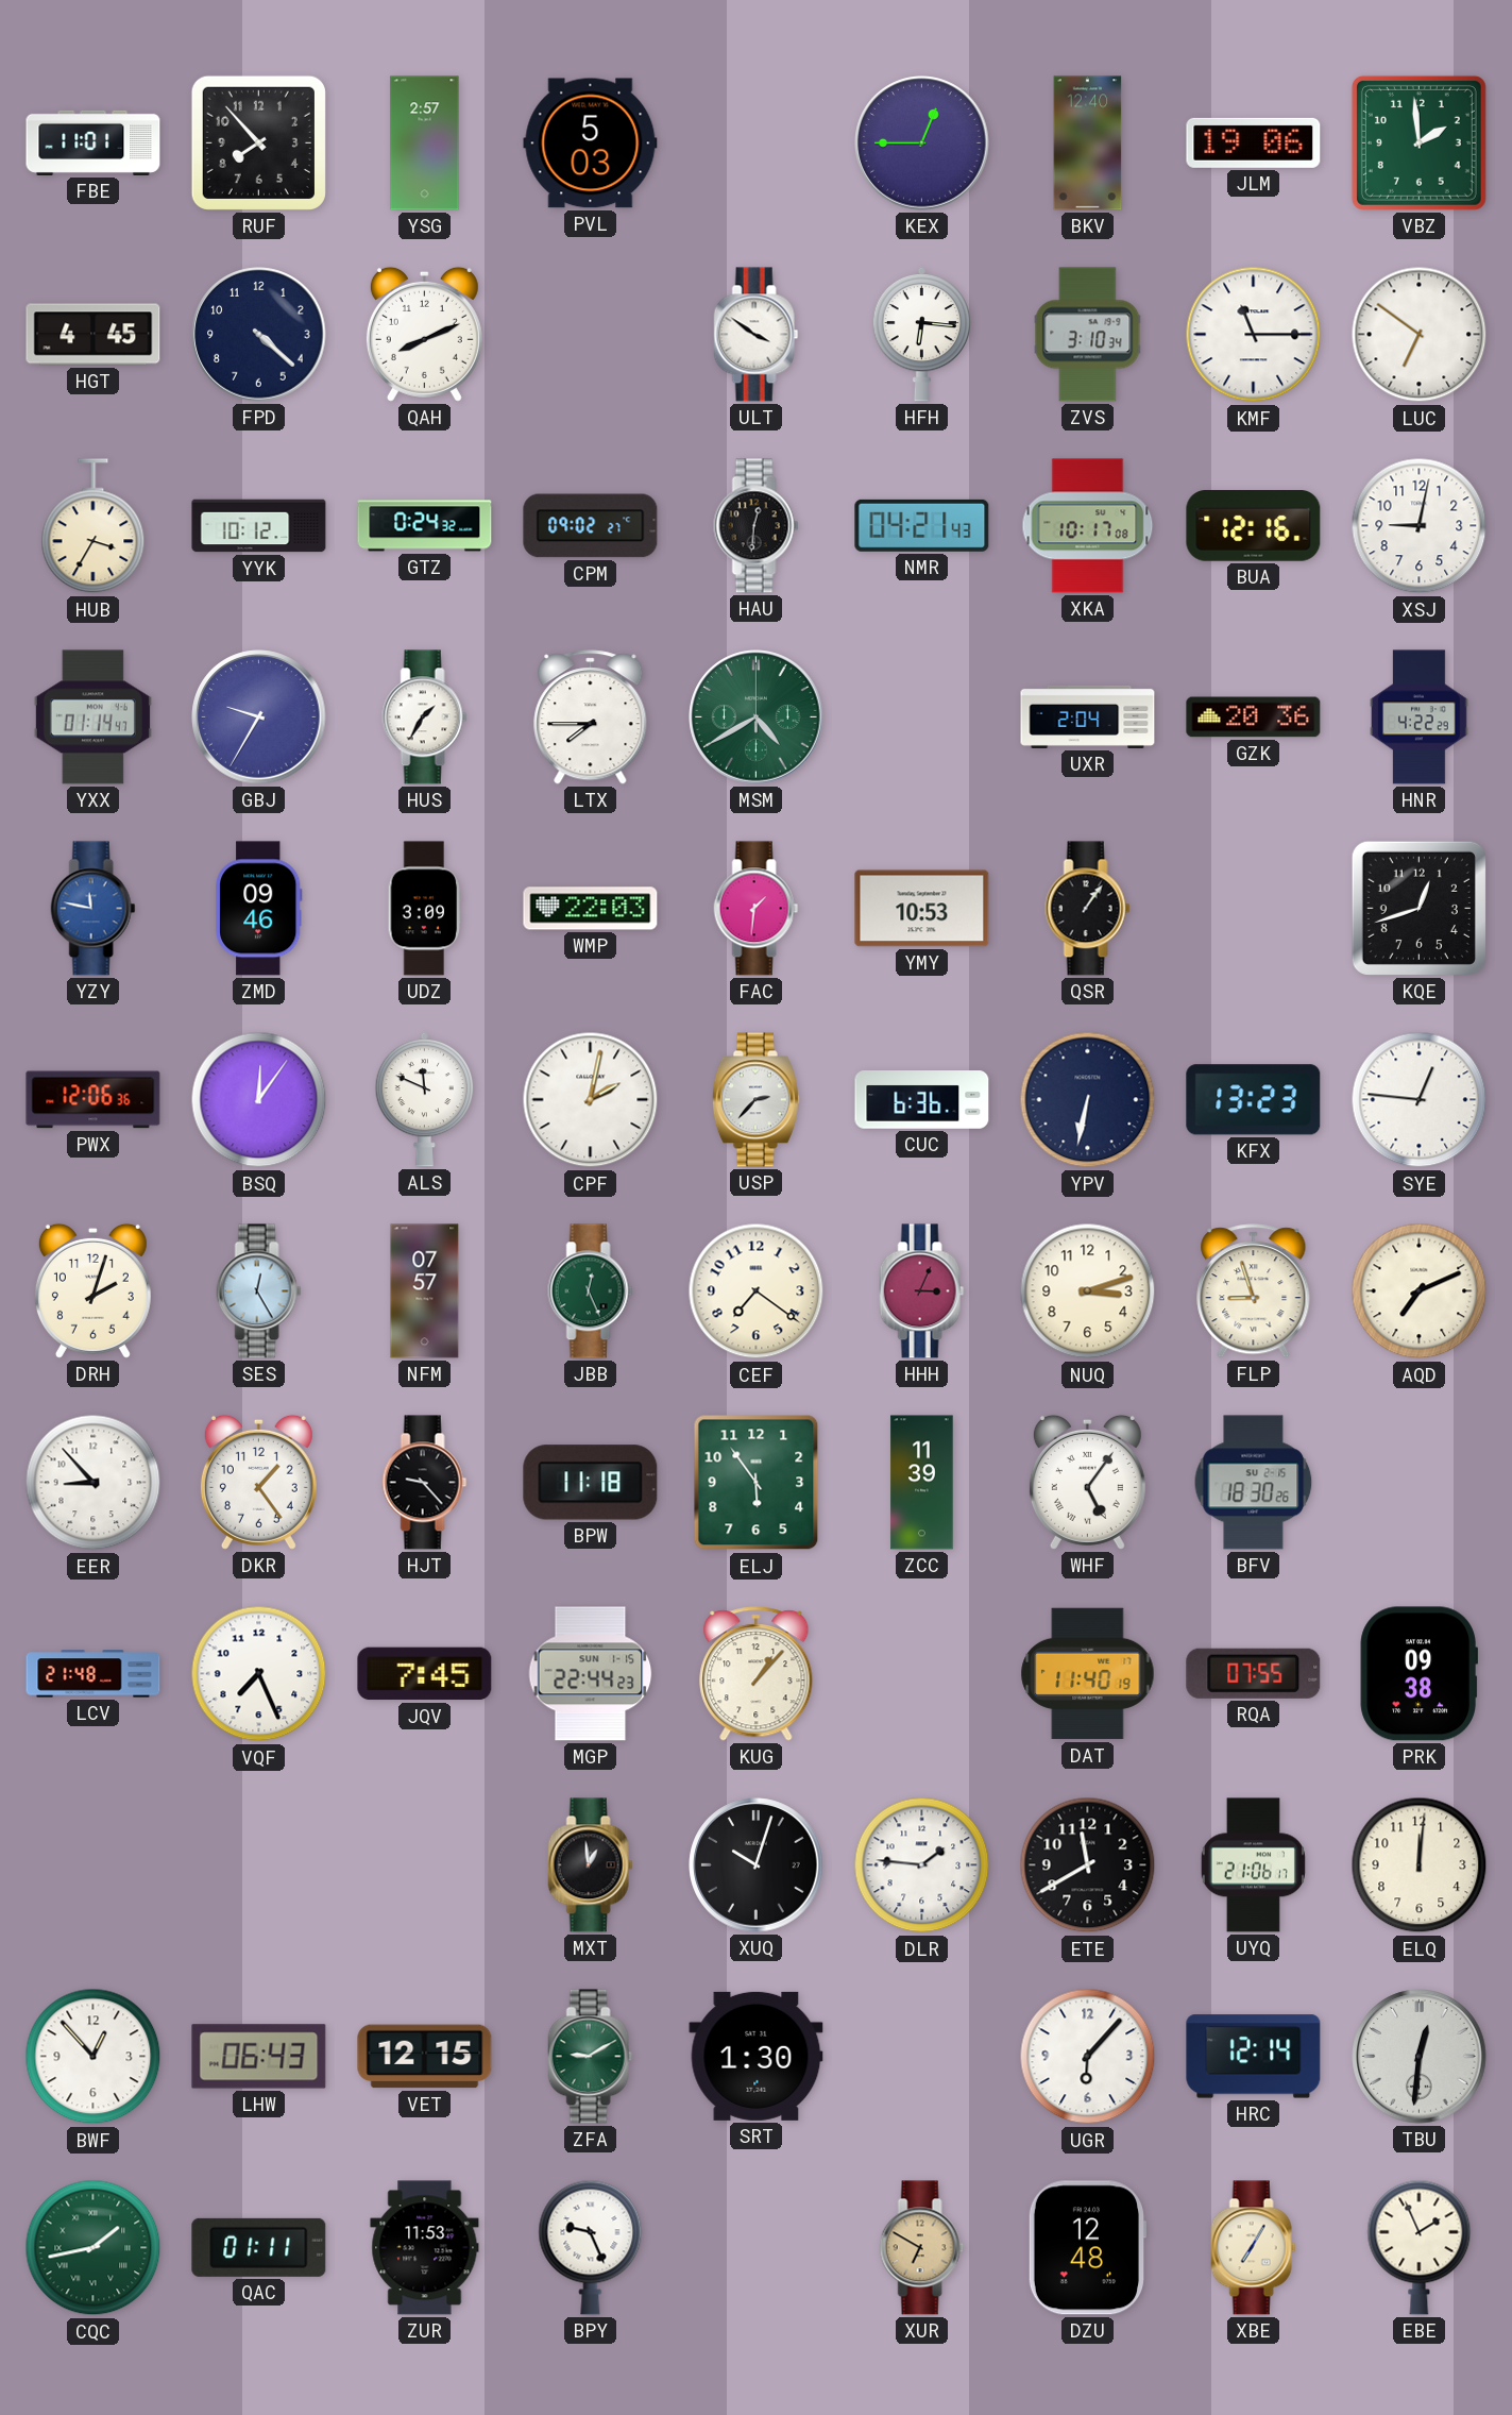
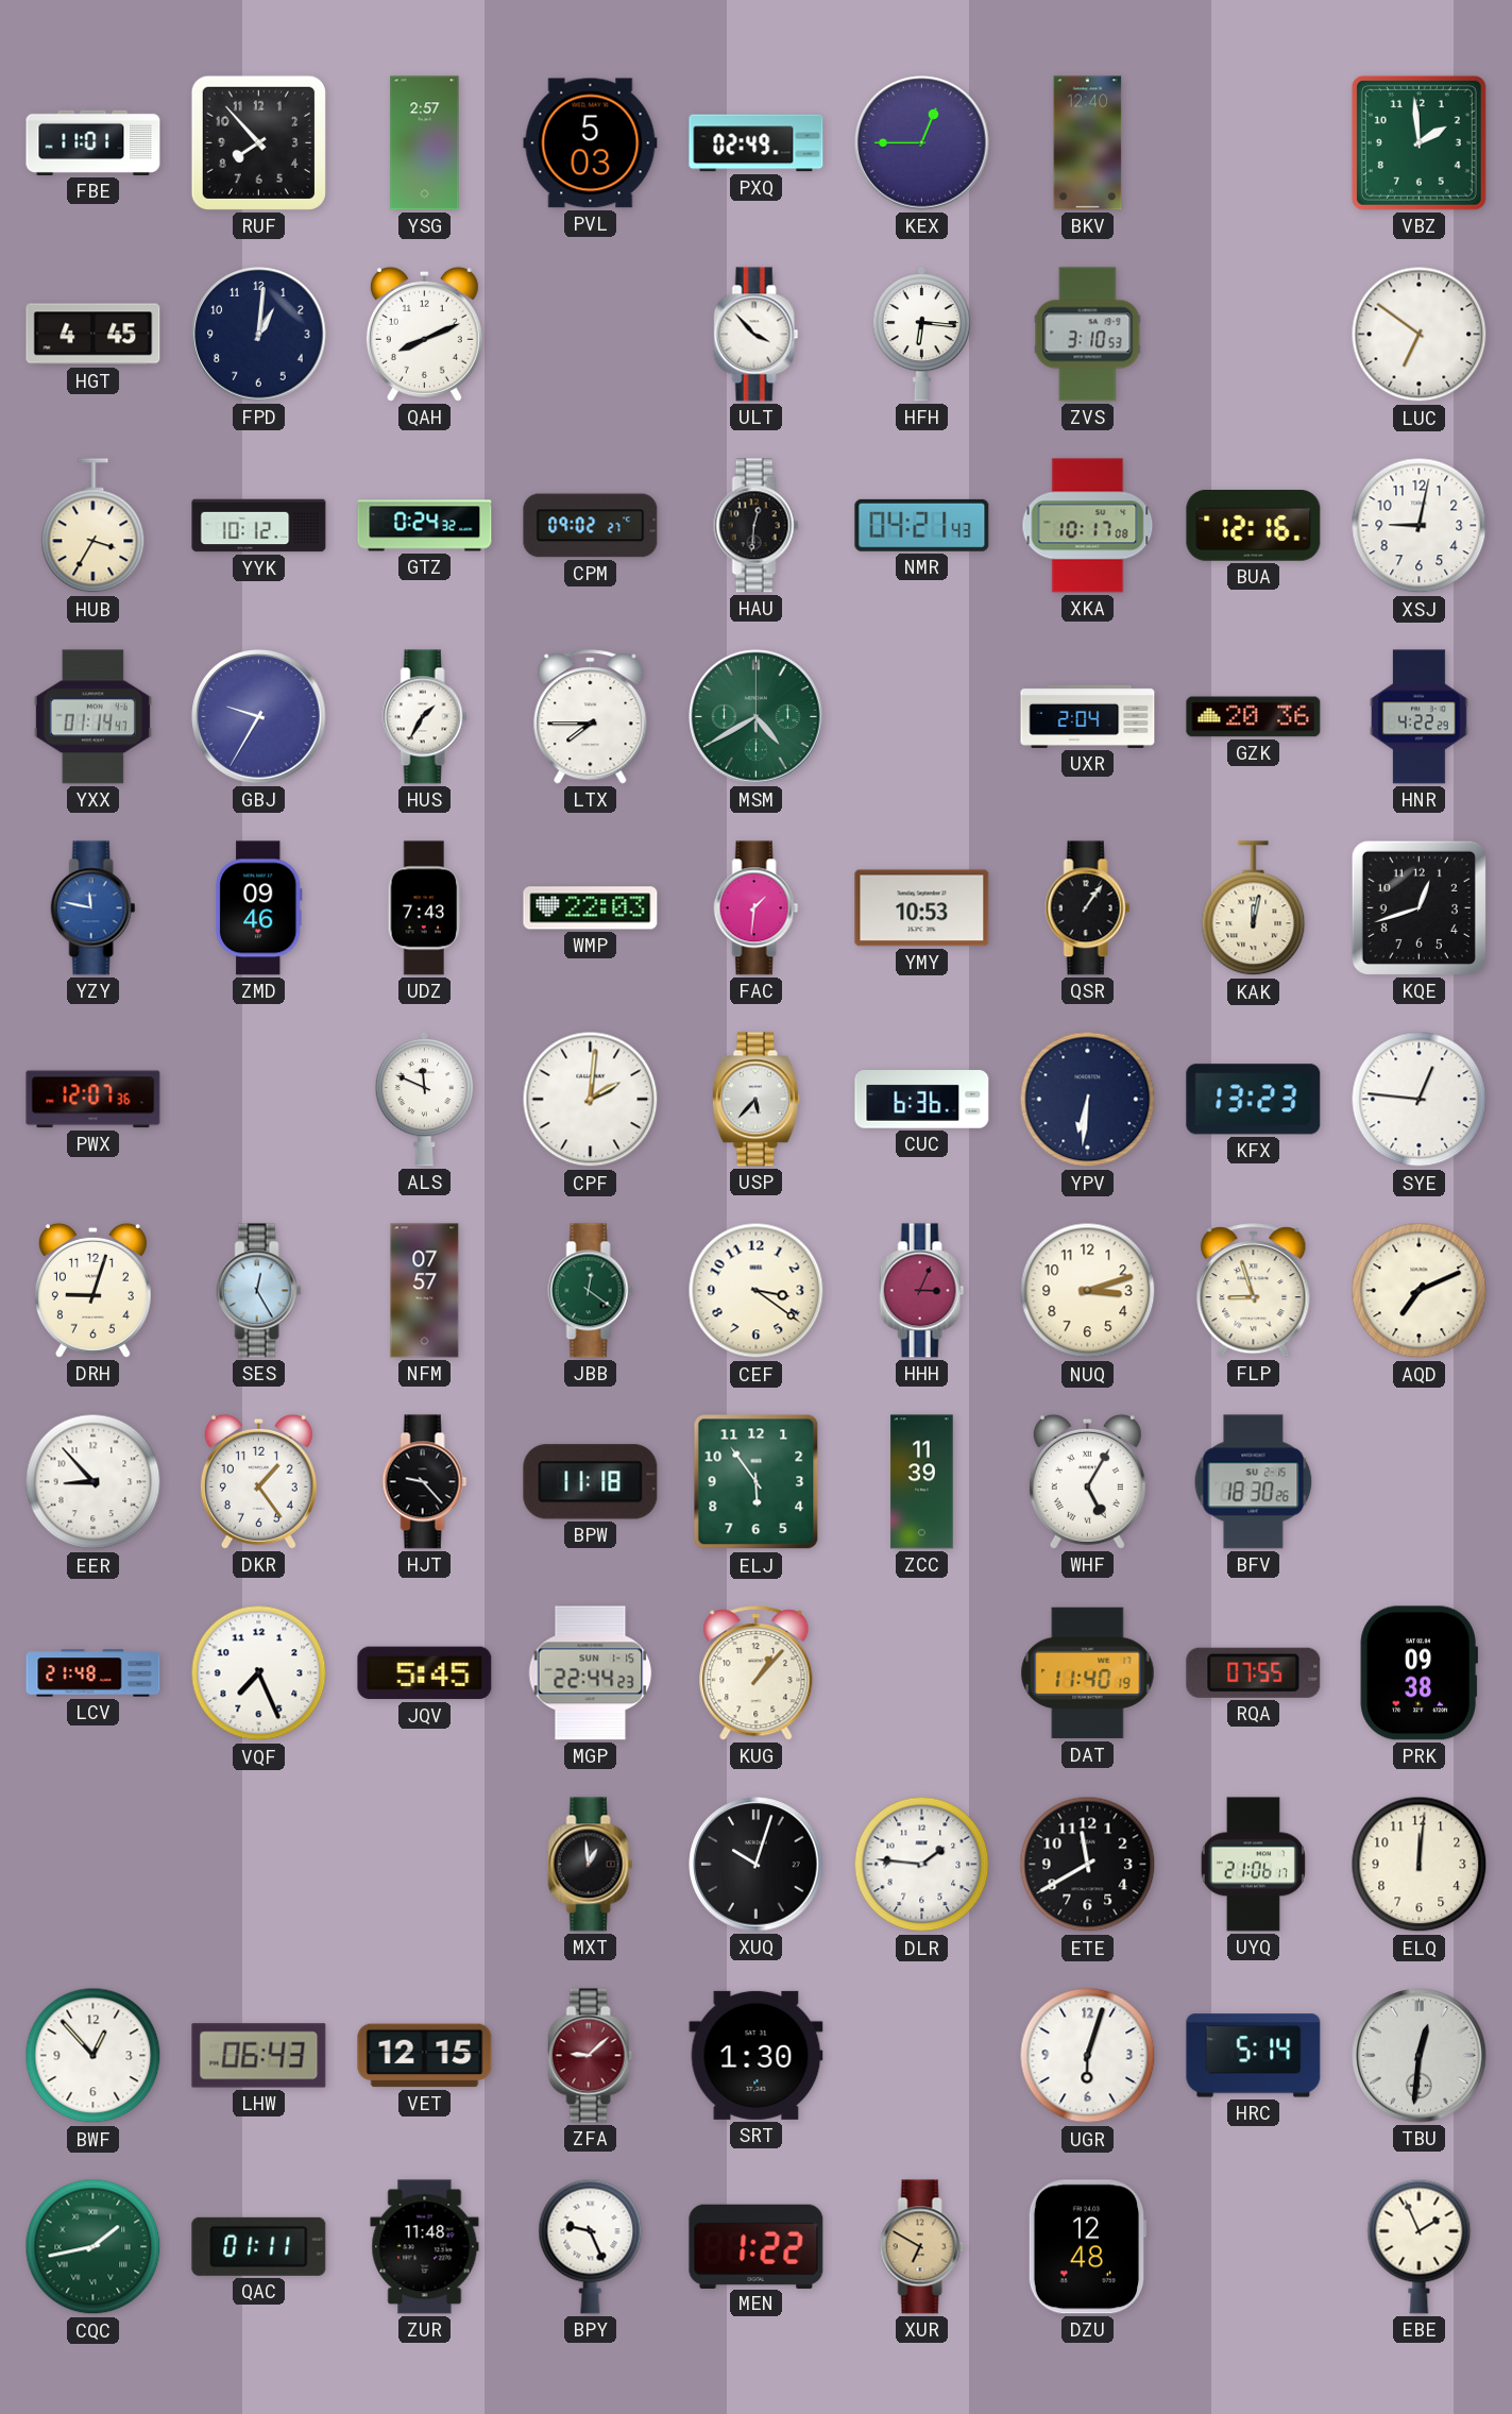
PXQ: none -> 02:49 (757, 143)
JLM: 19:06 -> none (1254, 142)
FPD: 4:22 -> 1:01 (259, 335)
ULT: 3:51 -> 3:53 (757, 335)
ZVS: 3:10:34 -> 3:10:53 (1088, 335)
KMF: 11:15 -> none (1254, 335)
UDZ: 3:09 -> 7:43 (425, 908)
KAK: none -> 12:02 (1254, 908)
PWX: 12:06 -> 12:07 (94, 1100)
BSQ: 12:06 -> none (259, 1100)
CPF: 2:02 -> 2:01 (591, 1100)
USP: 2:37 -> 5:37 (755, 1100)
YPV: 6:32 -> 6:31 (1088, 1100)
DRH: 2:03 -> 9:03 (92, 1290)
JBB: 12:26 -> 12:21 (591, 1291)
CEF: 7:21 -> 3:21 (757, 1291)
WHF: 5:06 -> 5:05 (1087, 1481)
JQV: 7:45 -> 5:45 (425, 1673)
ZFA: 9:10 -> 9:08 (591, 2056)
ZFA dial: green -> burgundy (591, 2056)
UGR: 6:07 -> 6:03 (1088, 2056)
HRC: 12:14 -> 5:14 (1254, 2056)
ZUR: 11:53 -> 11:48 (425, 2247)
MEN: none -> 1:22 (757, 2246)
XBE: 7:05 -> none (1254, 2248)
